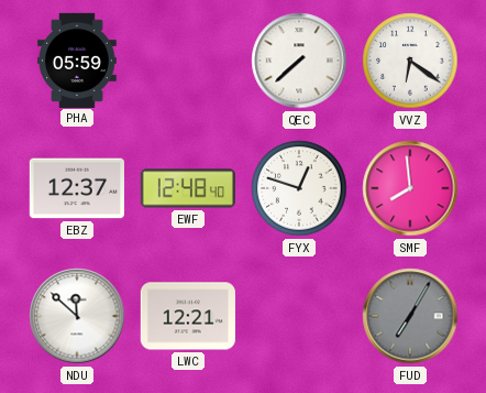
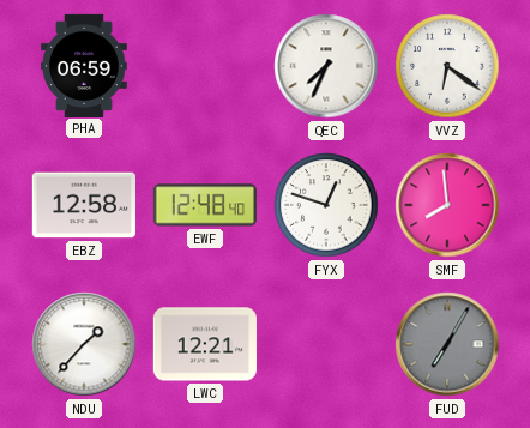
PHA: 05:59 -> 06:59 (84, 65)
QEC: 7:38 -> 7:34 (326, 66)
EBZ: 12:37 -> 12:58 (84, 205)
NDU: 11:52 -> 1:37 (84, 344)
